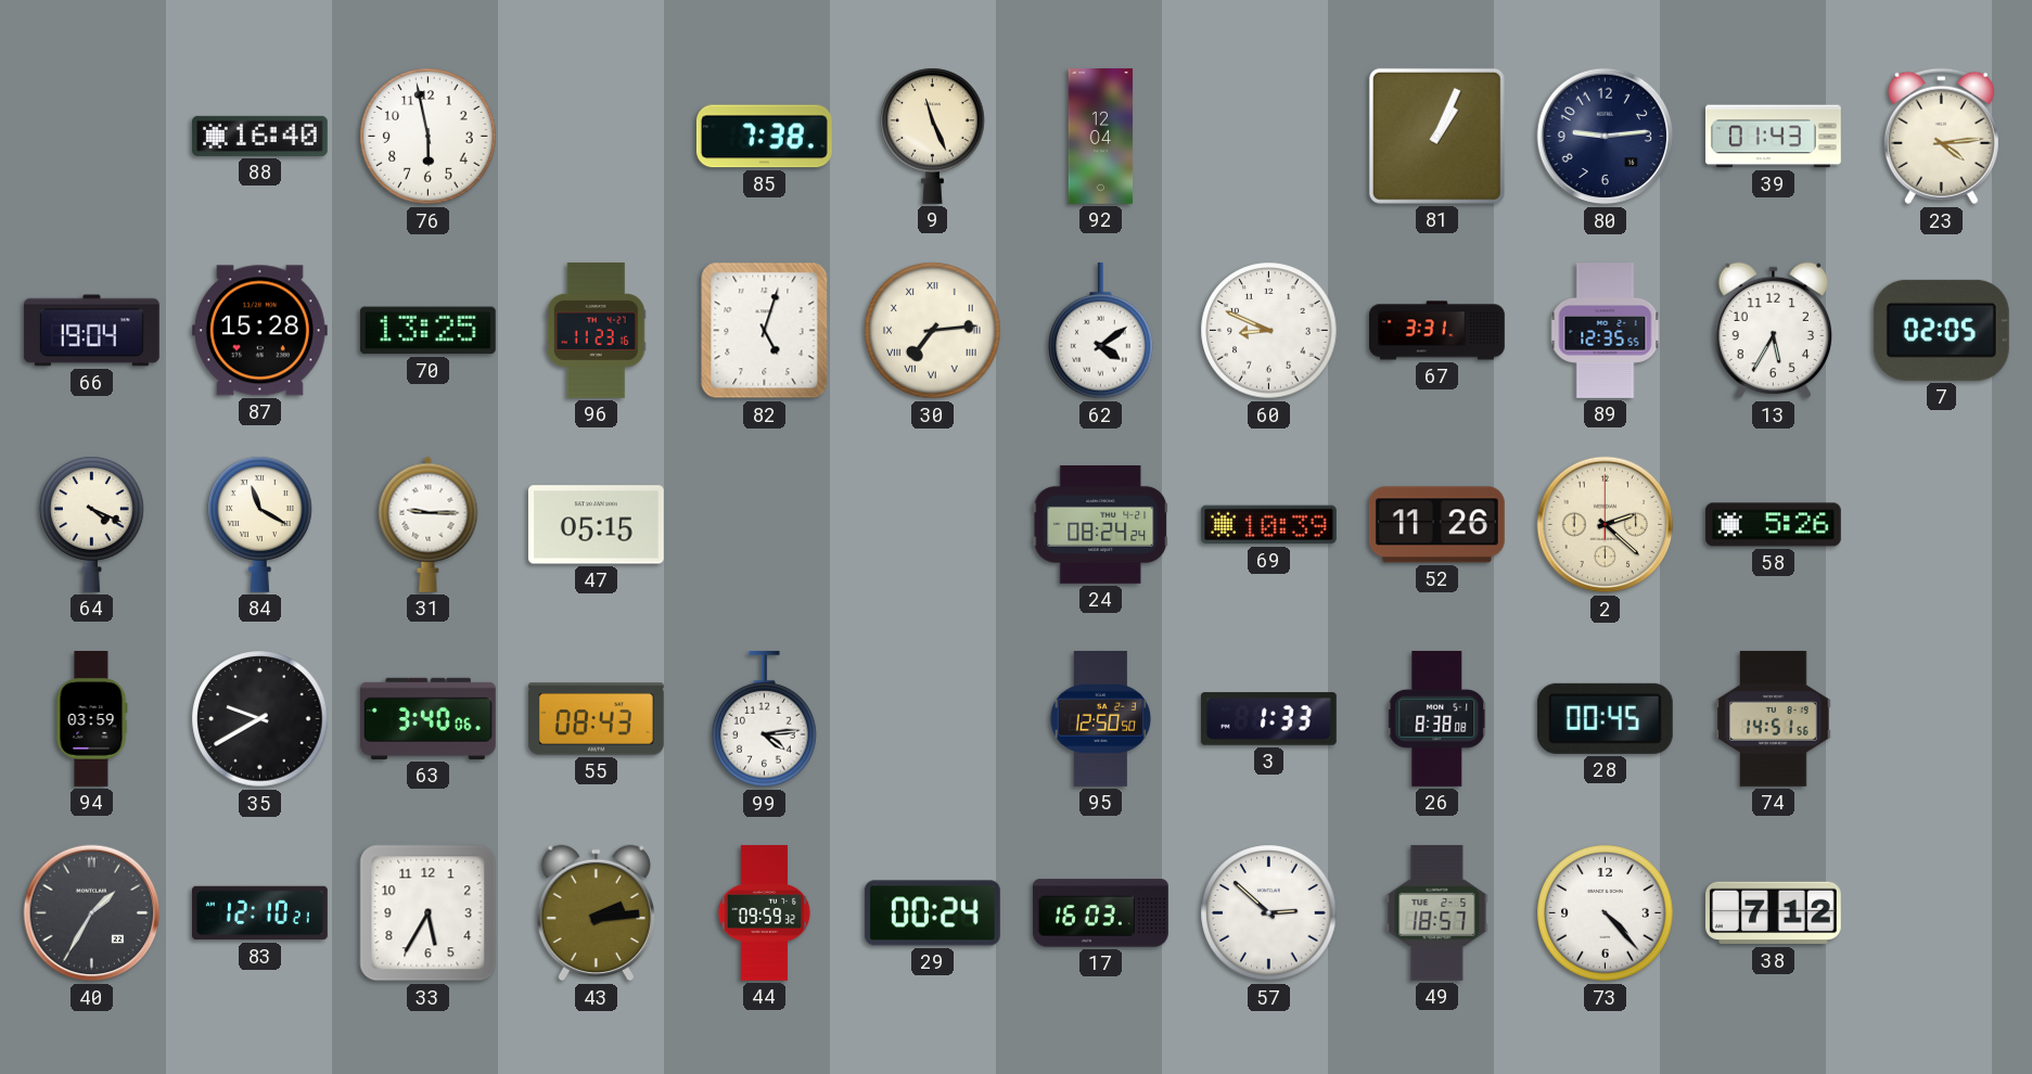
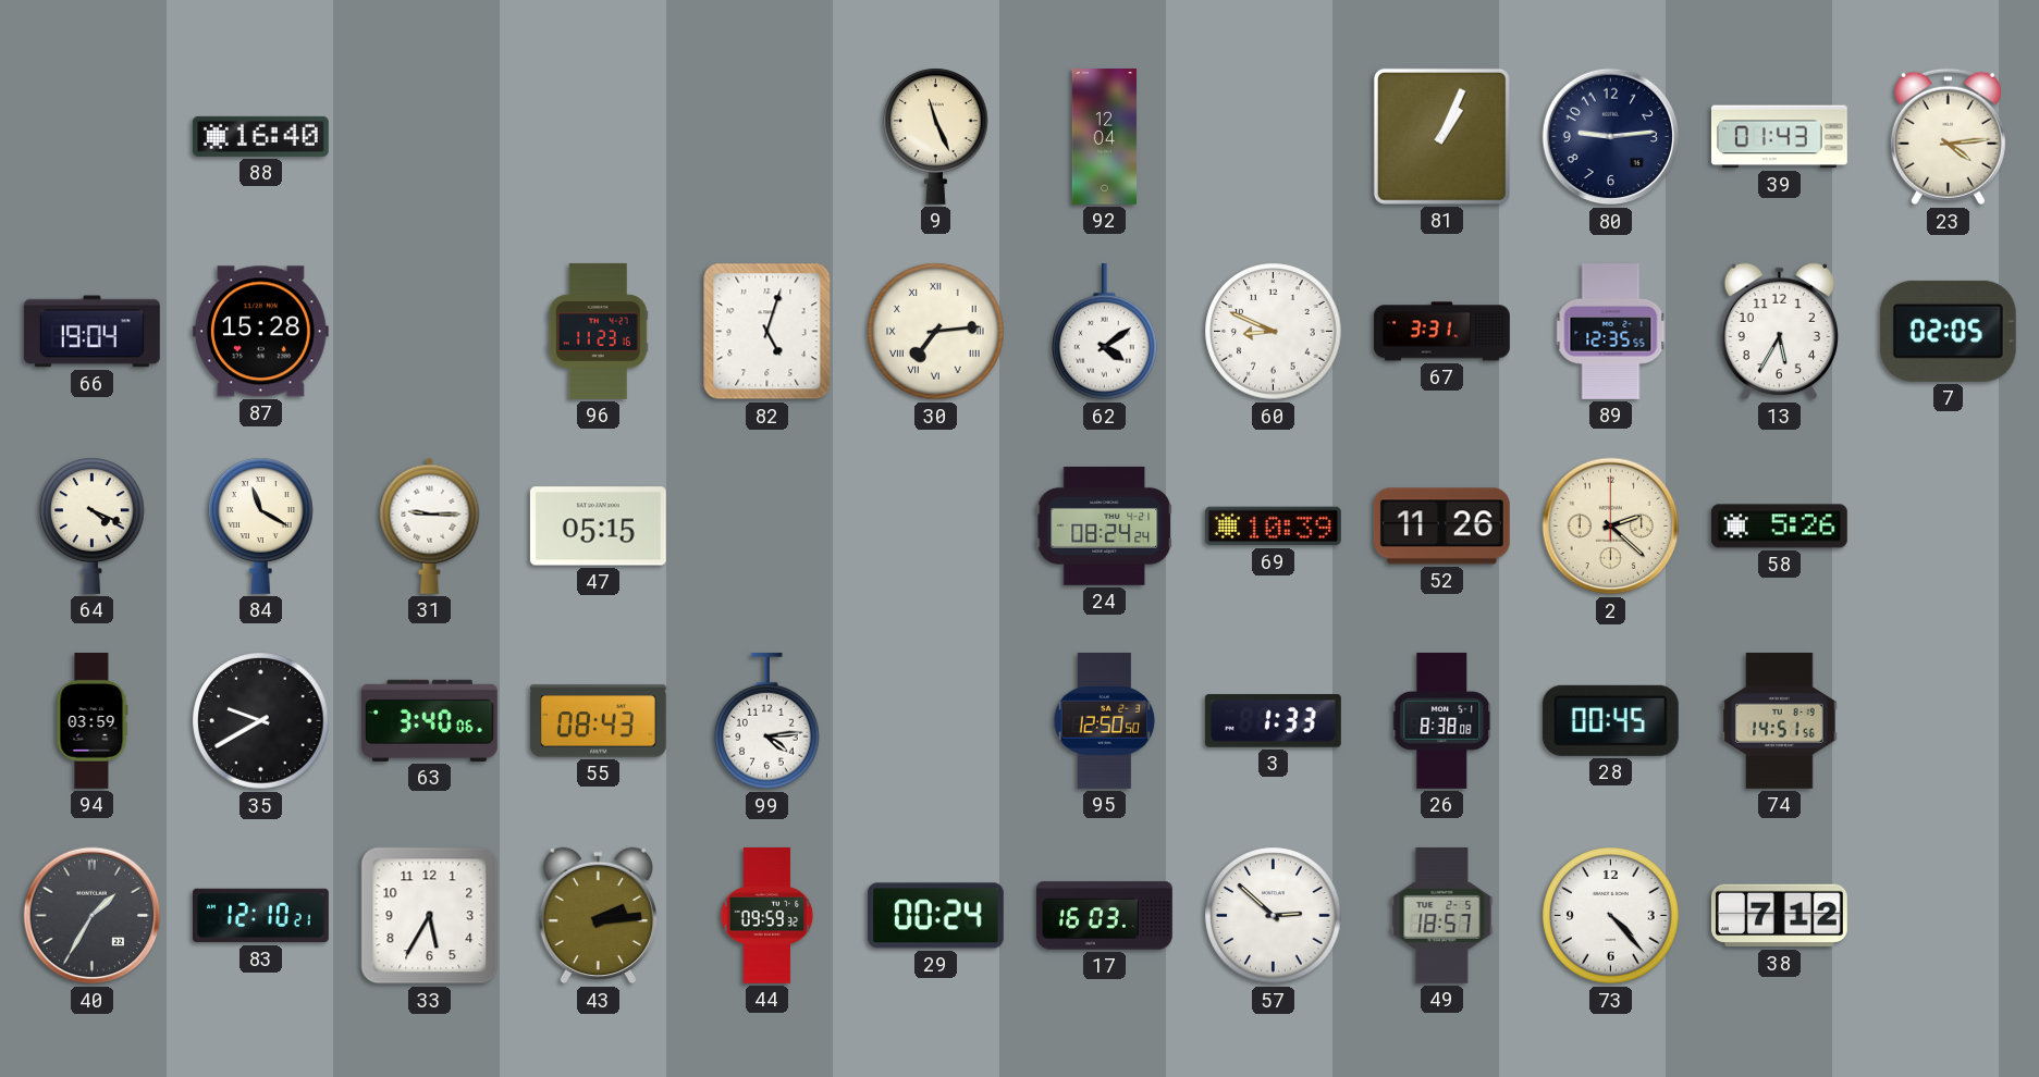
76: 5:58 -> none (429, 137)
85: 7:38 -> none (764, 137)
70: 13:25 -> none (427, 331)
